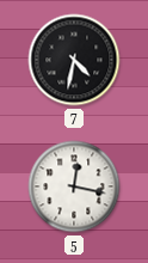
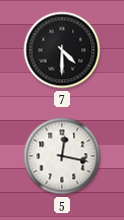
7: 4:32 -> 4:30 (62, 50)
